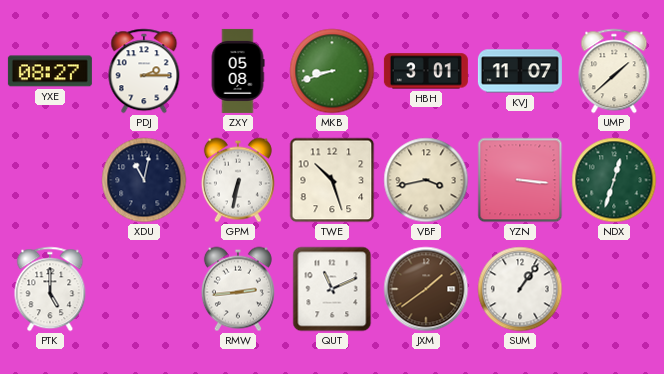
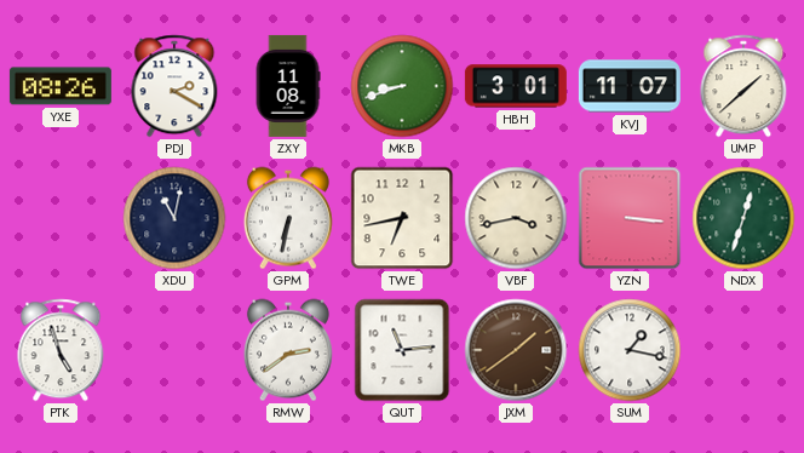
YXE: 08:27 -> 08:26 (61, 86)
PDJ: 2:15 -> 2:20 (174, 86)
ZXY: 05:08 -> 11:08 (288, 86)
TWE: 10:27 -> 6:43 (402, 218)
PTK: 5:00 -> 4:57 (61, 350)
RMW: 2:44 -> 2:39 (288, 350)
QUT: 11:11 -> 11:14 (402, 350)
SUM: 1:06 -> 1:17 (630, 350)
